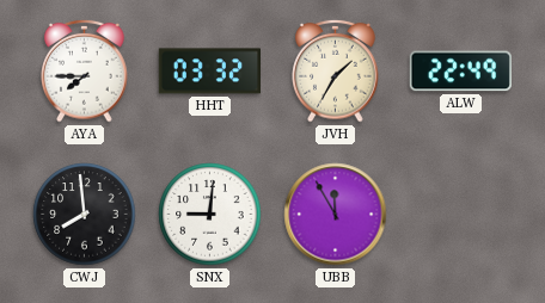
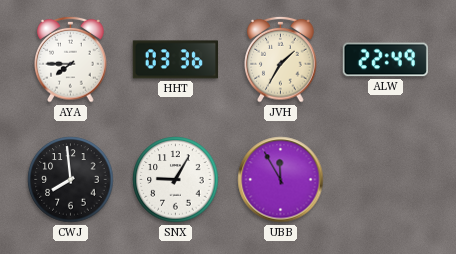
HHT: 03:32 -> 03:36 (175, 60)
SNX: 9:01 -> 9:05 (176, 180)
